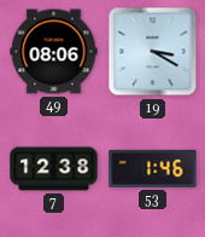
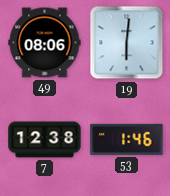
19: 3:20 -> 6:01 (127, 43)
